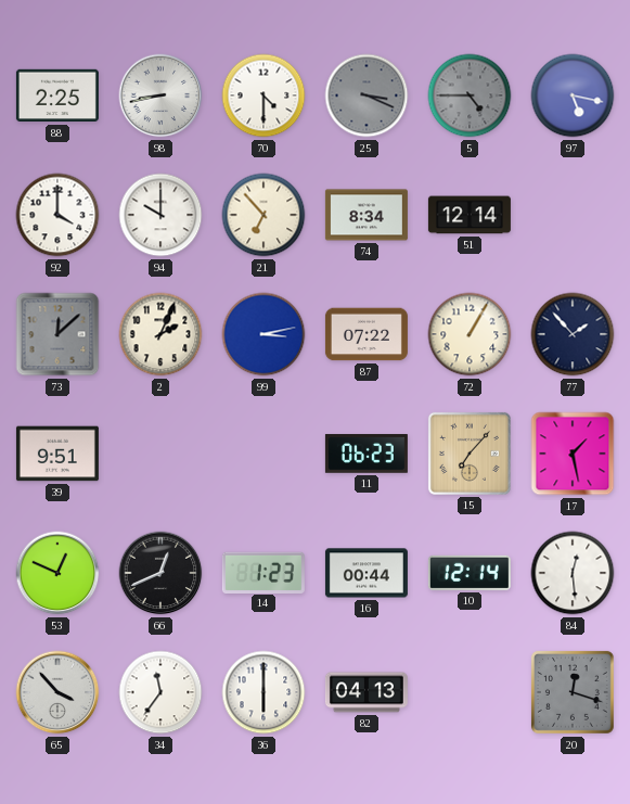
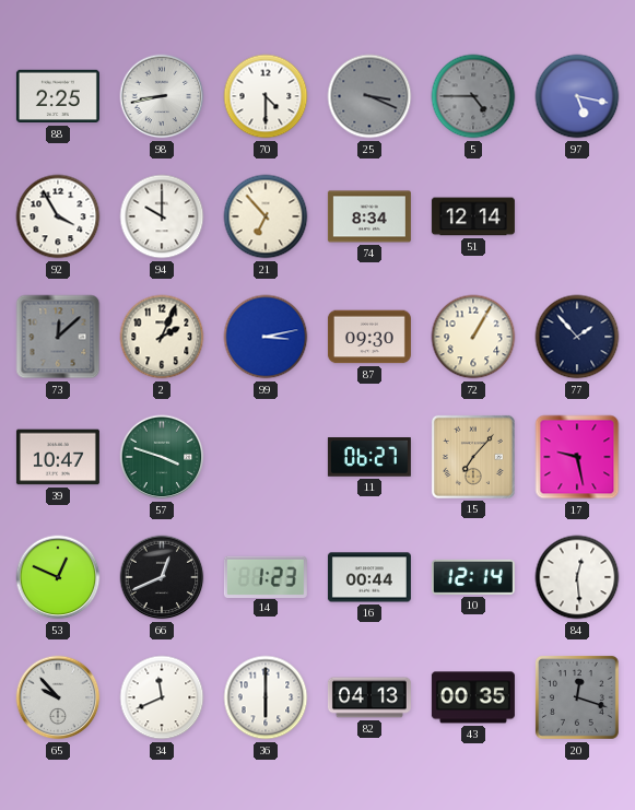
92: 4:00 -> 3:55 (58, 216)
87: 07:22 -> 09:30 (369, 337)
39: 9:51 -> 10:47 (58, 457)
57: none -> 3:48 (162, 457)
11: 06:23 -> 06:27 (369, 457)
17: 1:28 -> 9:28 (577, 457)
65: 3:53 -> 9:53 (58, 697)
34: 11:36 -> 11:41 (162, 697)
43: none -> 00:35 (473, 697)
